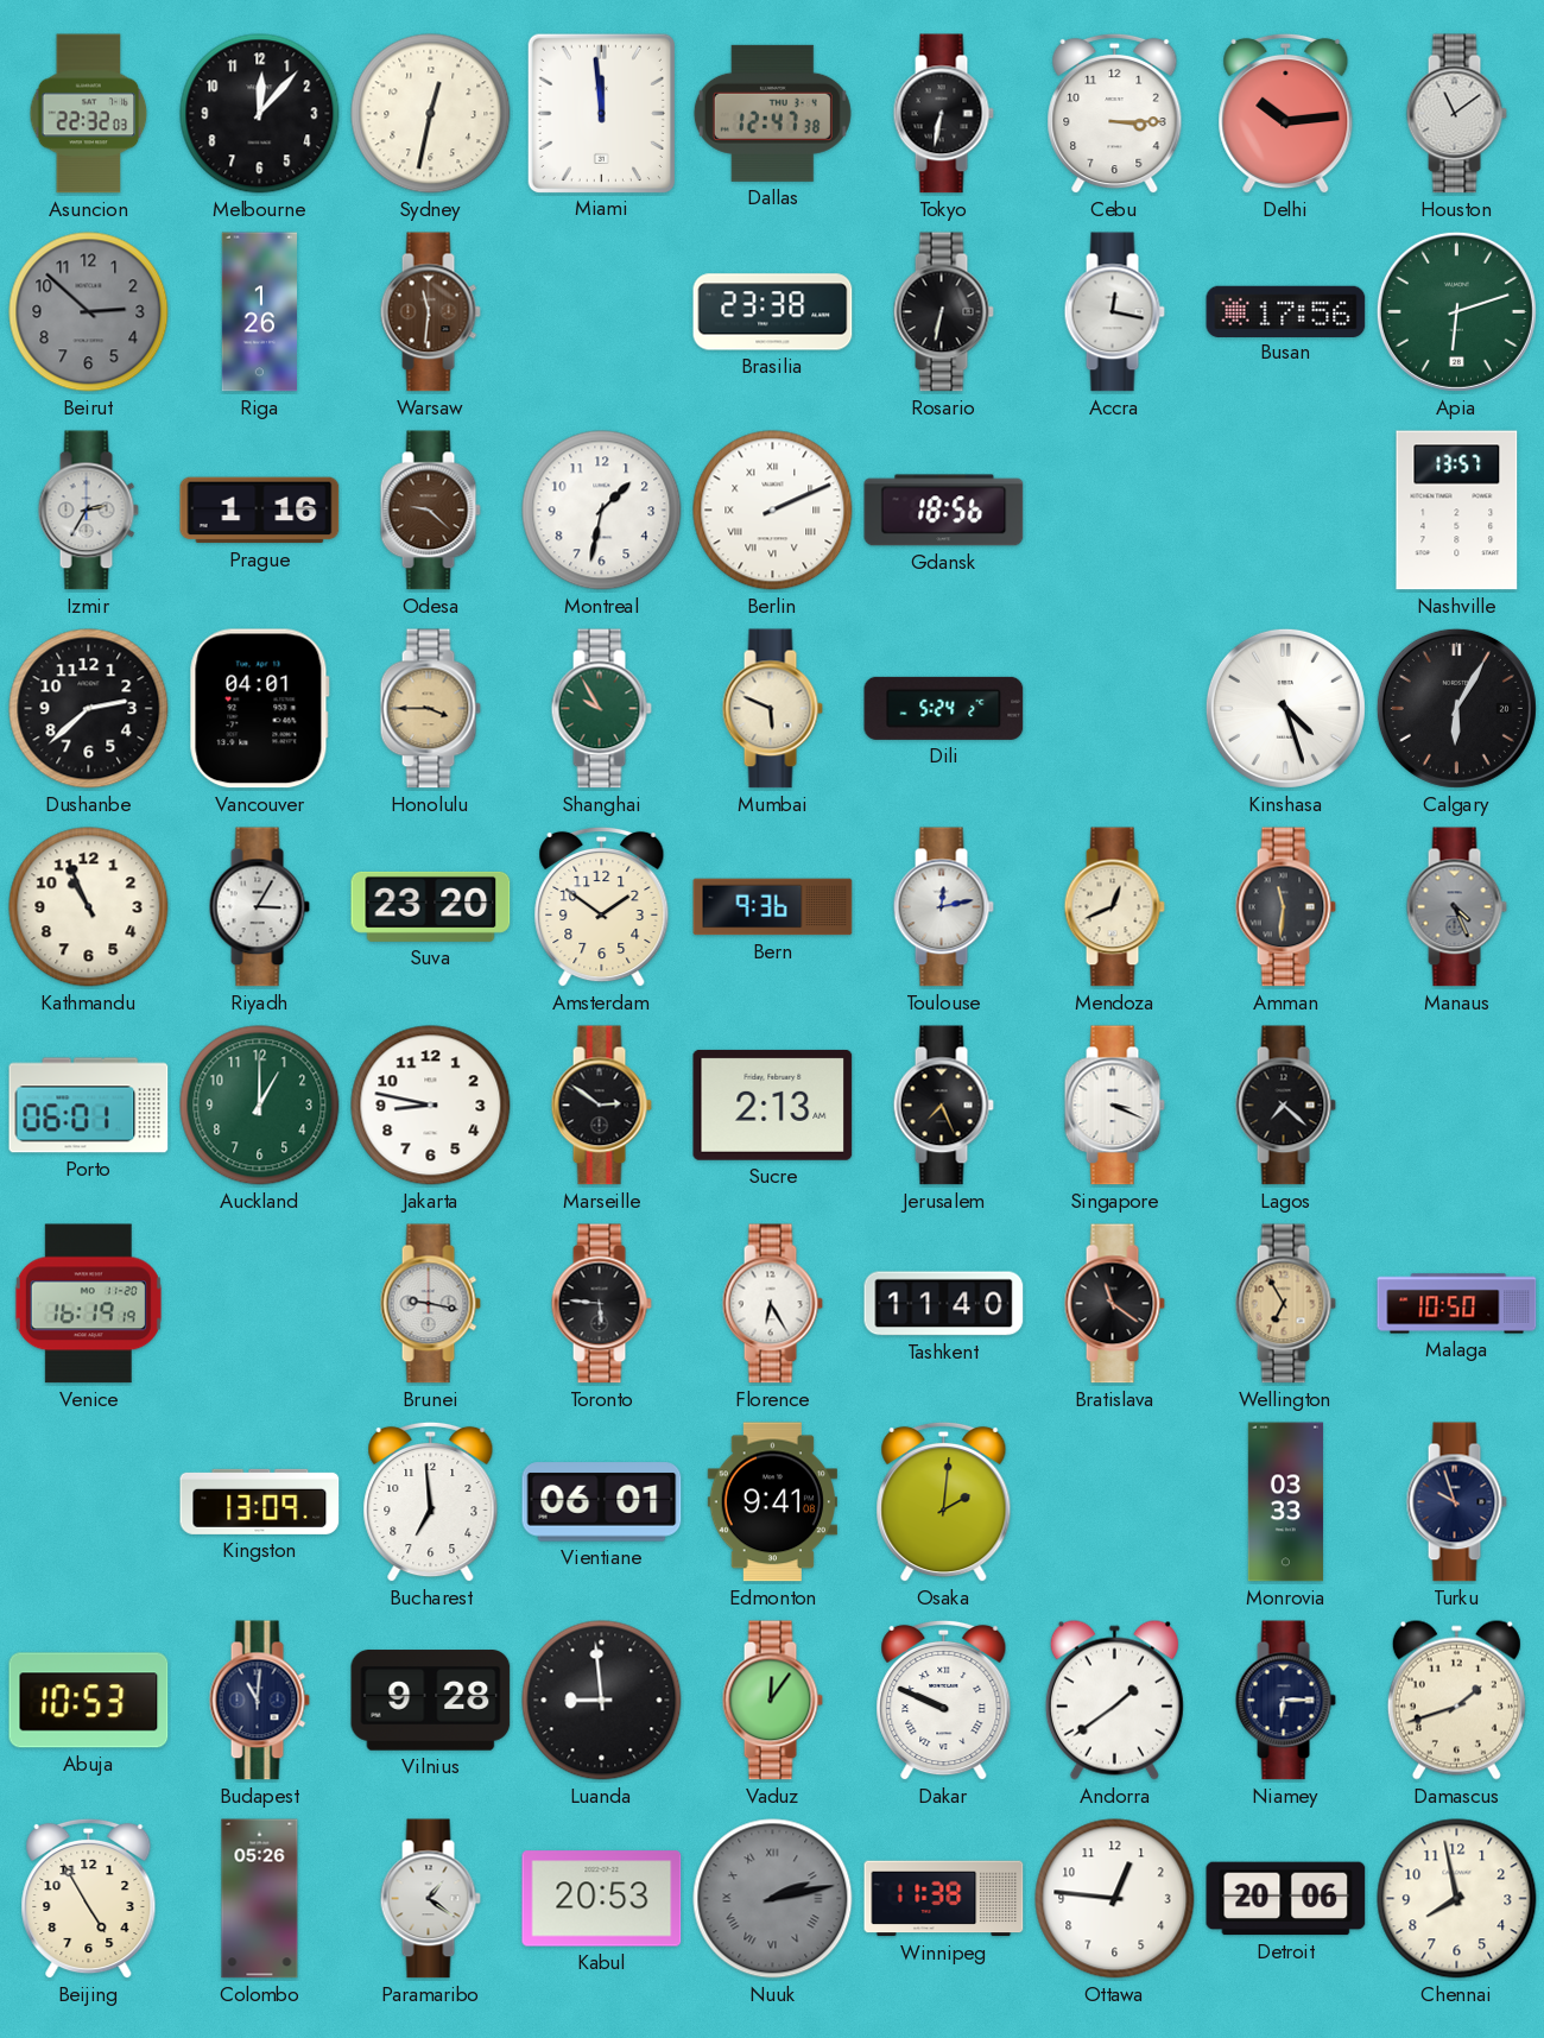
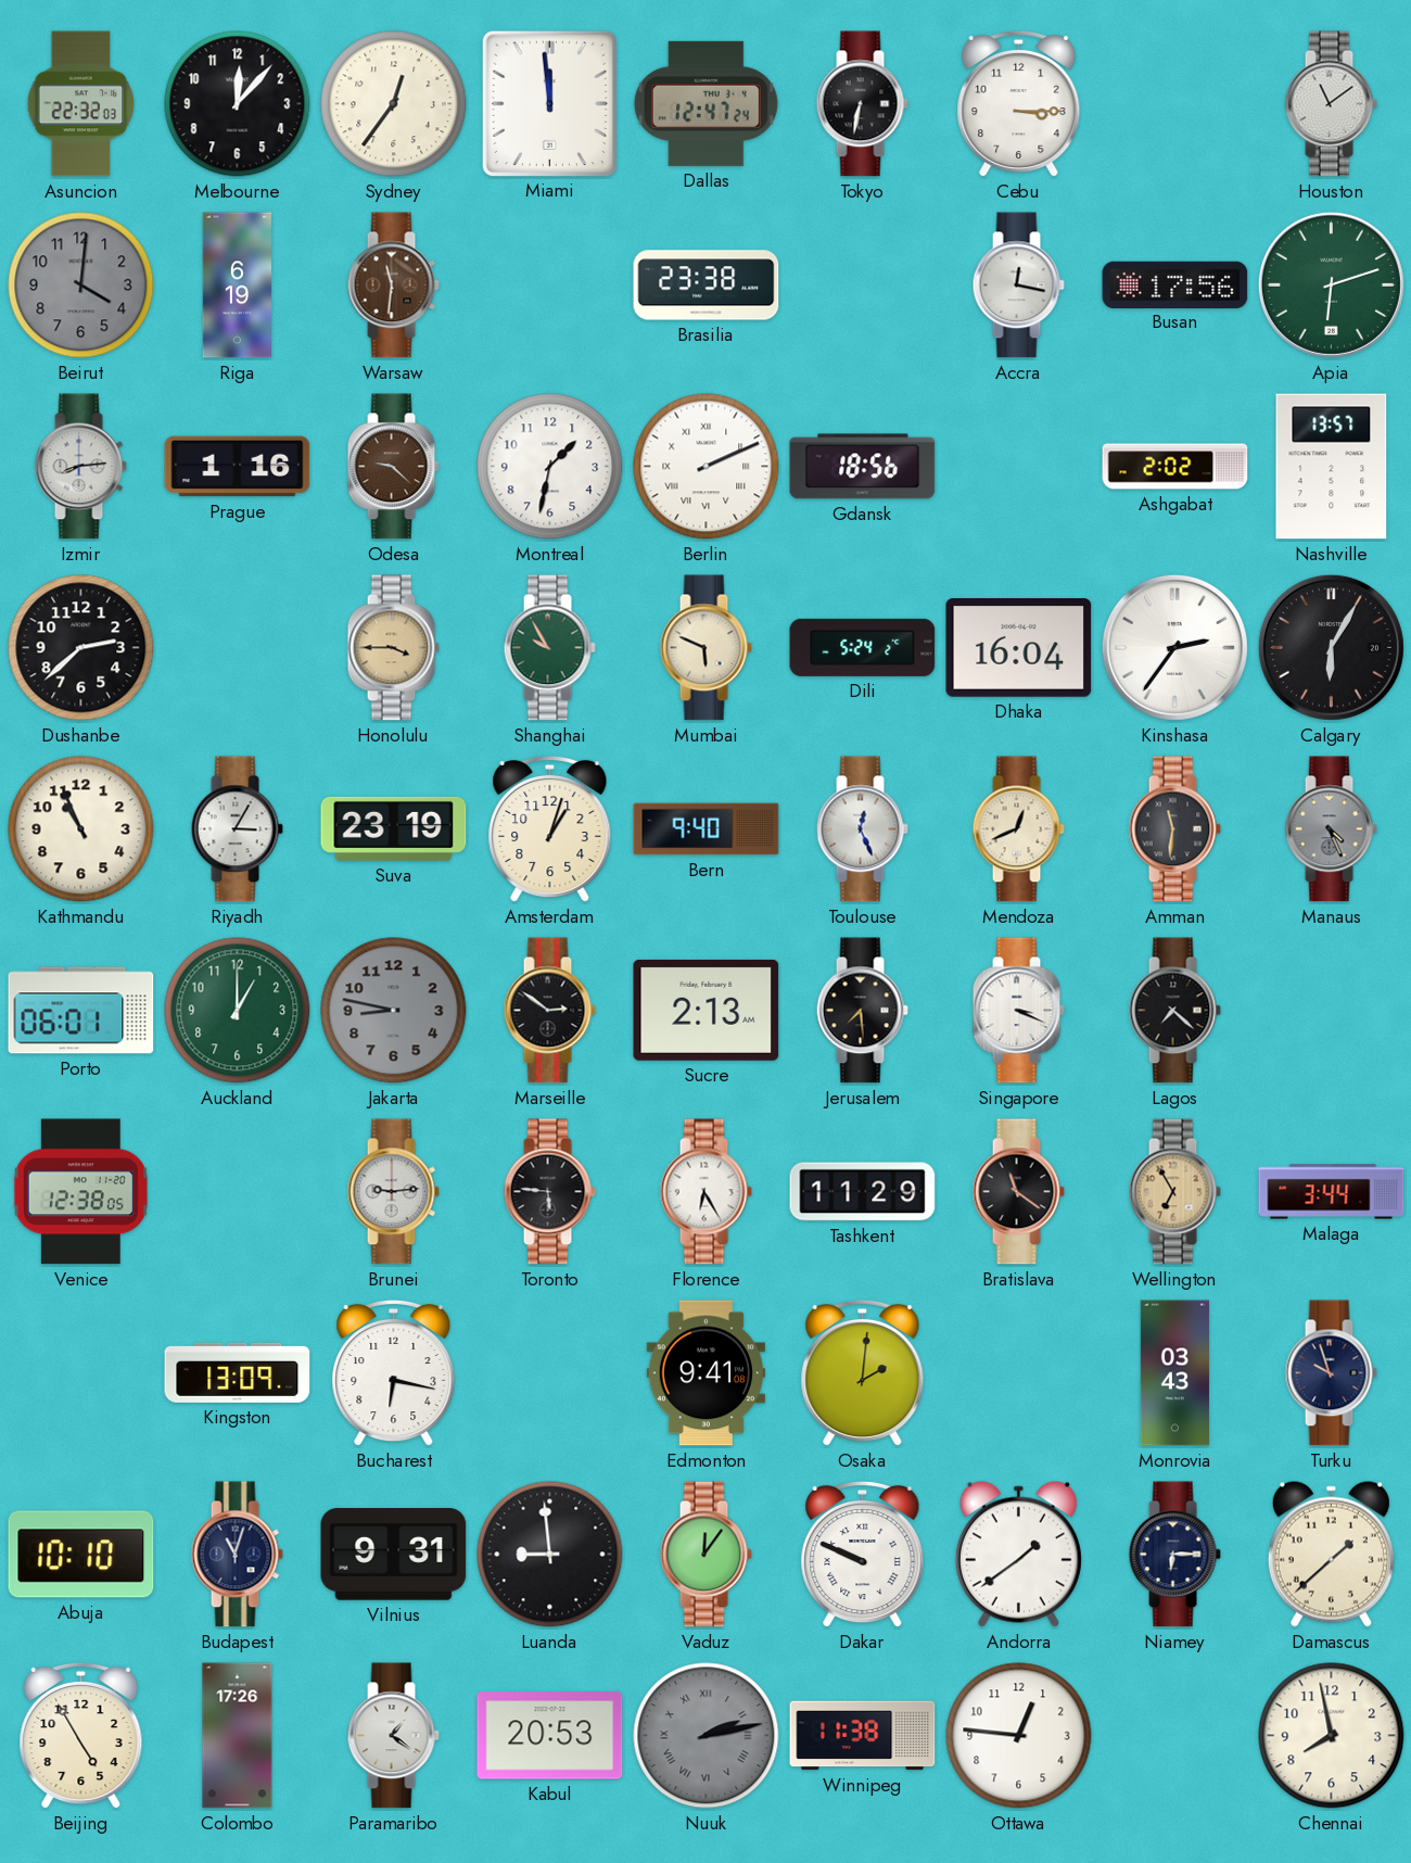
Sydney: 12:32 -> 12:36 (394, 104)
Dallas: 12:47:38 -> 12:47:24 (705, 103)
Delhi: 10:14 -> none (1286, 114)
Beirut: 2:52 -> 4:01 (81, 286)
Riga: 1:26 -> 6:19 (238, 286)
Rosario: 6:32 -> none (943, 312)
Izmir: 2:35 -> 8:14 (80, 467)
Ashgabat: none -> 2:02 (1175, 467)
Vancouver: 04:01 -> none (259, 709)
Dhaka: none -> 16:04 (1019, 648)
Kinshasa: 4:27 -> 2:36 (1174, 647)
Suva: 23:20 -> 23:19 (394, 828)
Amsterdam: 1:51 -> 1:03 (550, 829)
Bern: 9:36 -> 9:40 (707, 829)
Toulouse: 12:13 -> 12:26 (862, 829)
Jakarta dial: white -> grey (394, 1011)
Jerusalem: 7:26 -> 7:29 (862, 1011)
Venice: 16:19 -> 12:38 (80, 1192)
Brunei: 9:17 -> 9:14 (393, 1192)
Tashkent: 11:40 -> 11:29 (863, 1192)
Malaga: 10:50 -> 3:44 (1332, 1192)
Bucharest: 6:59 -> 6:17 (394, 1373)
Vientiane: 06:01 -> none (602, 1502)
Monrovia: 03:33 -> 03:43 (1174, 1373)
Abuja: 10:53 -> 10:10 (81, 1555)
Budapest: 11:01 -> 11:03 (237, 1555)
Vilnius: 9:28 -> 9:31 (394, 1555)
Damascus: 1:42 -> 1:38 (1331, 1554)
Colombo: 05:26 -> 17:26 (238, 1736)
Detroit: 20:06 -> none (1286, 1899)
